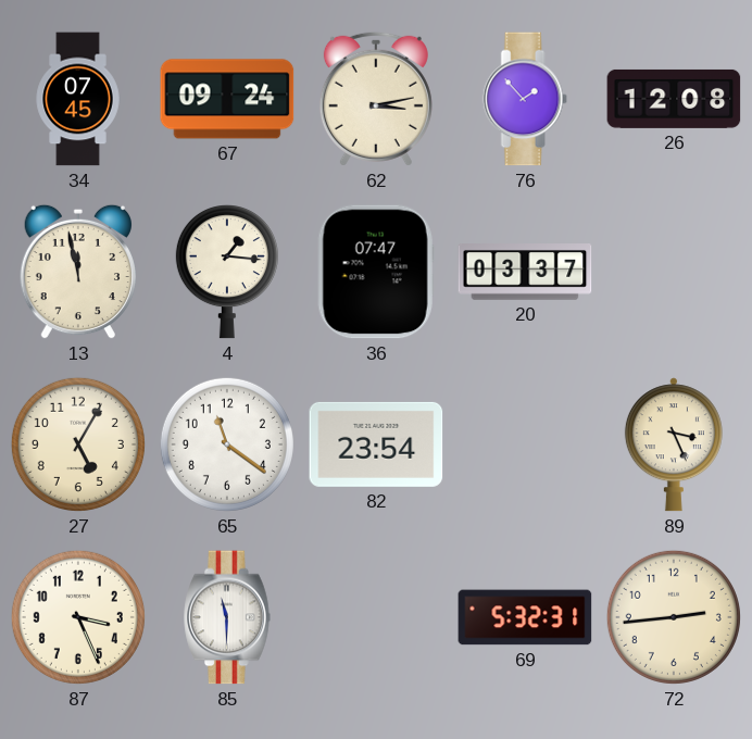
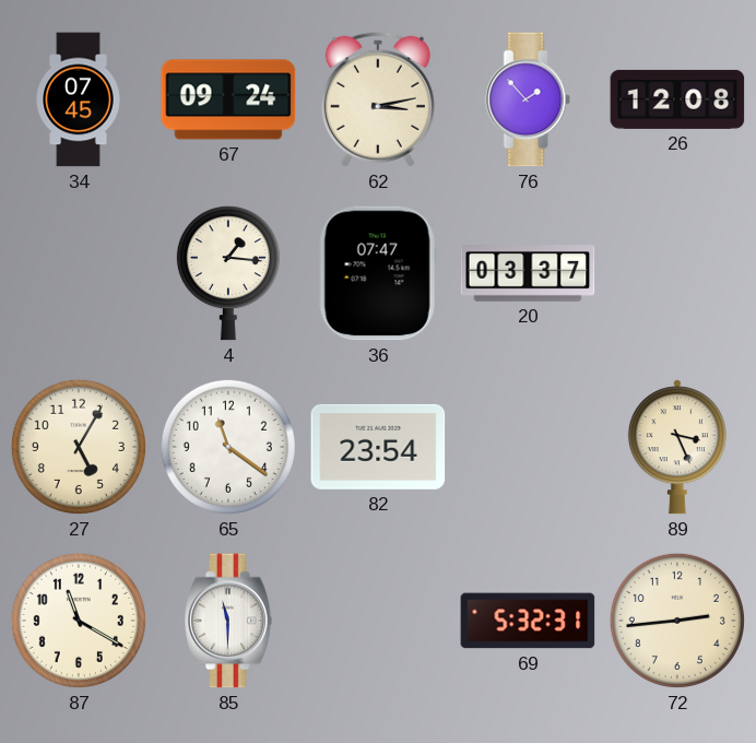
13: 11:58 -> none (77, 272)
87: 3:26 -> 11:20 (79, 621)
